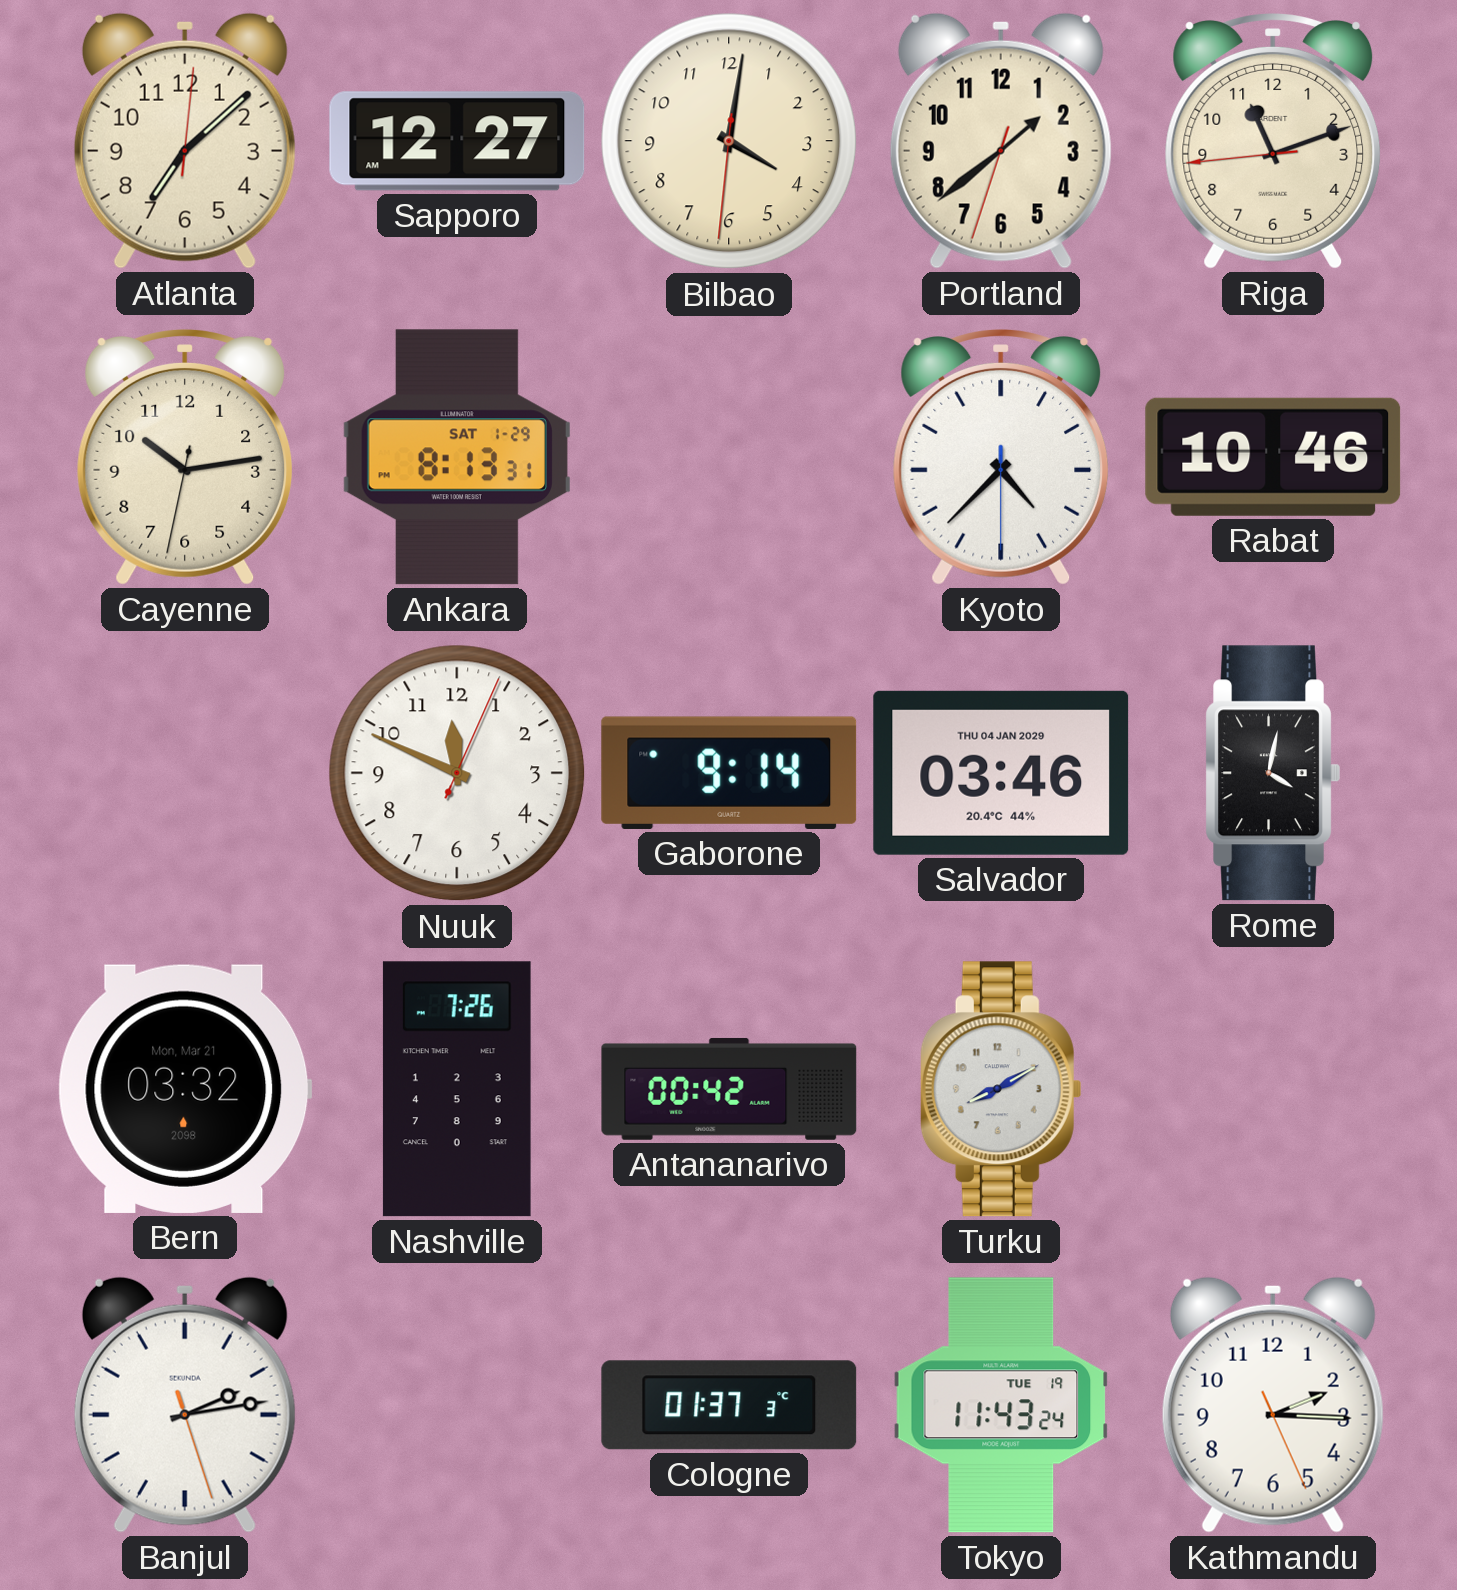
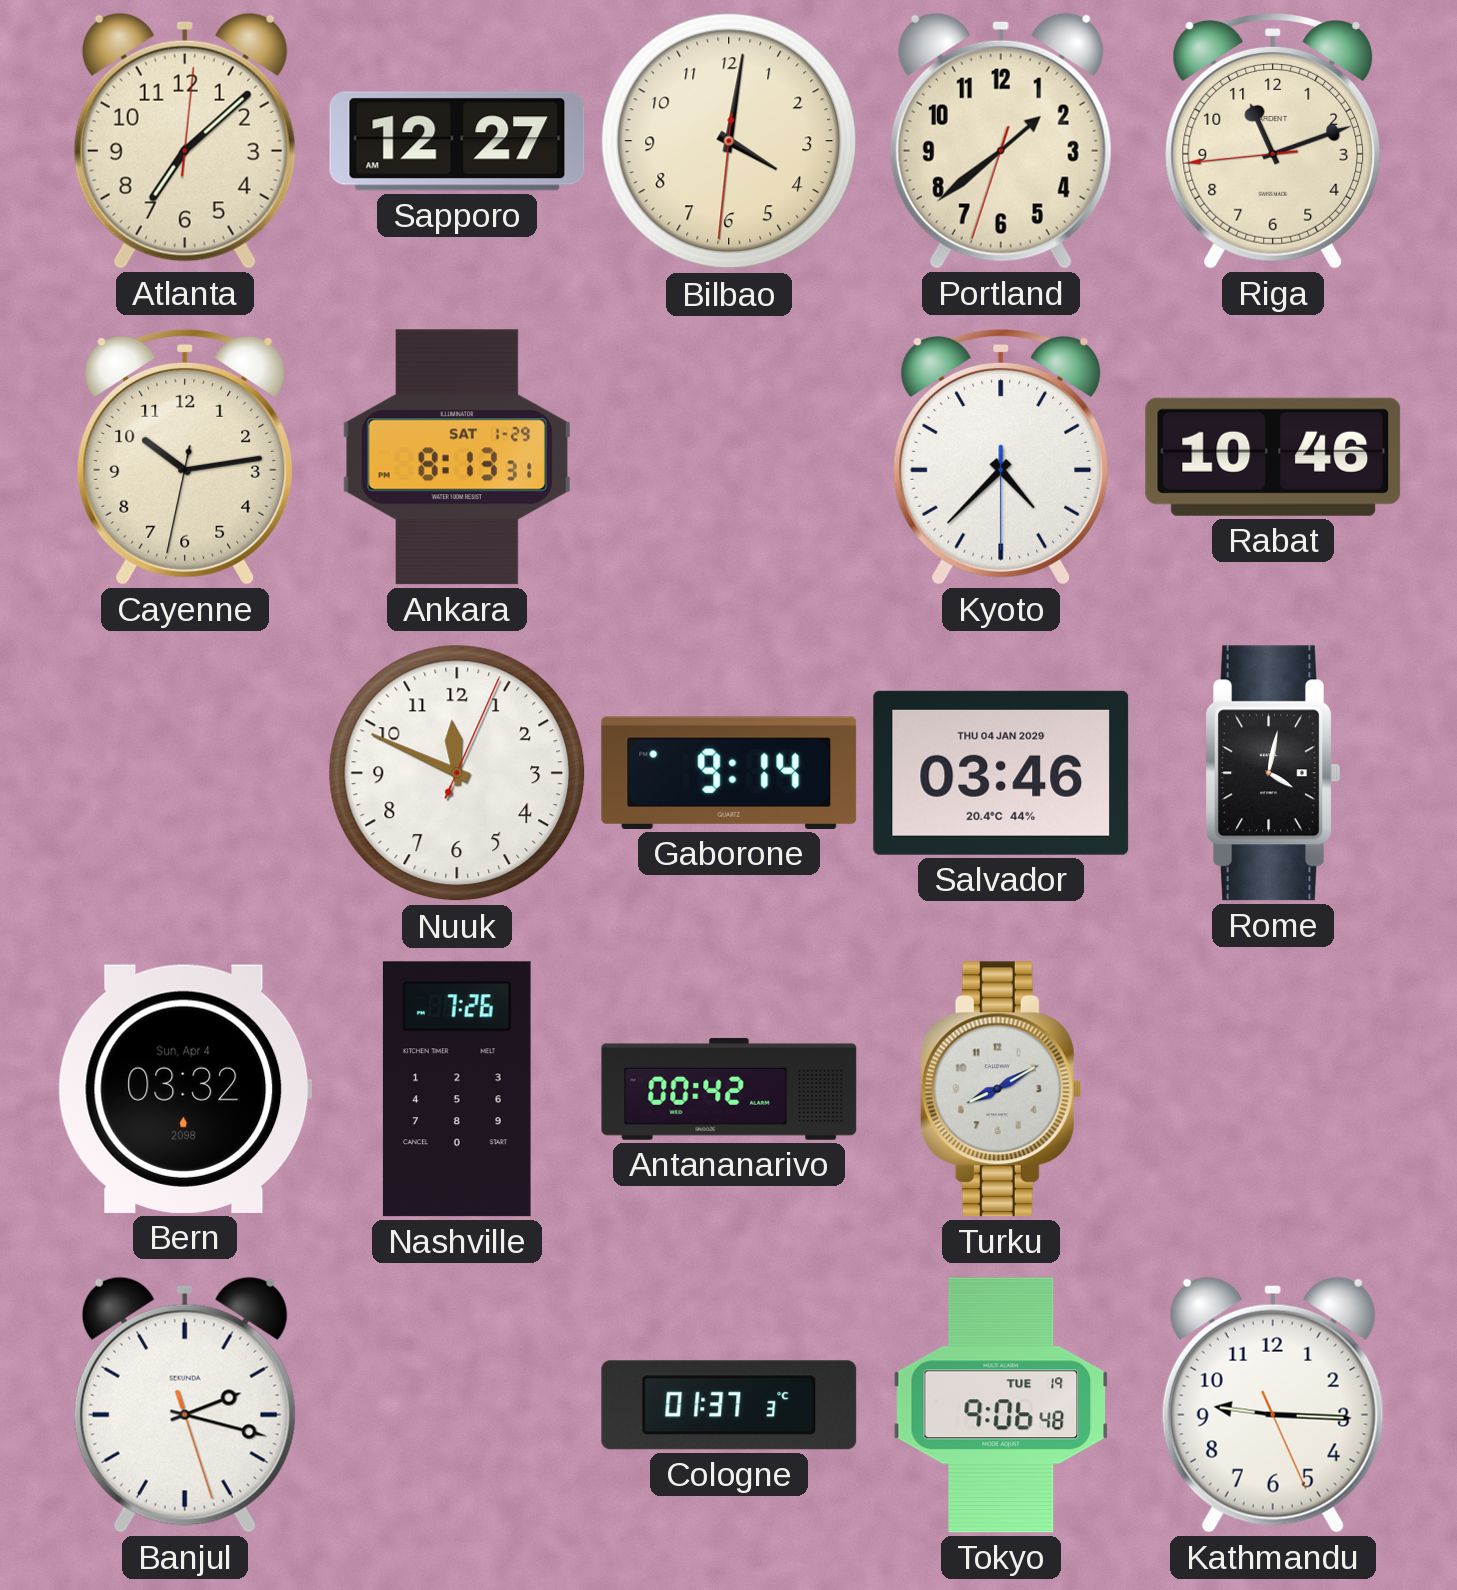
Bern date: Mon, Mar 21 -> Sun, Apr 4 (185, 1089)
Banjul: 2:13 -> 2:17 (185, 1405)
Tokyo: 11:43 -> 9:06 (1001, 1405)
Kathmandu: 2:15 -> 9:15 (1273, 1405)
